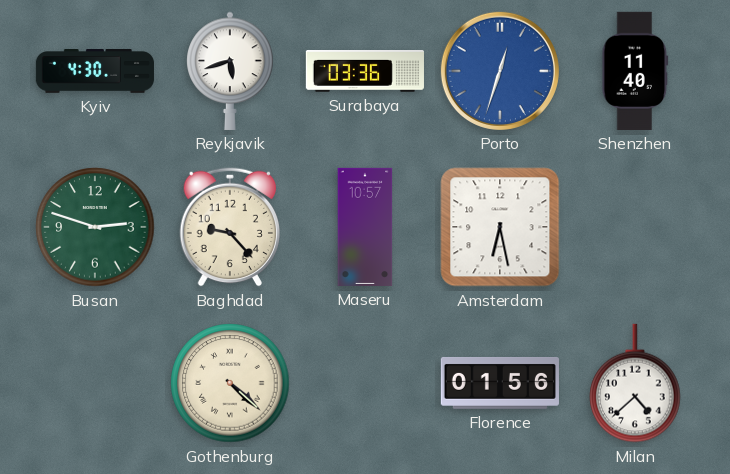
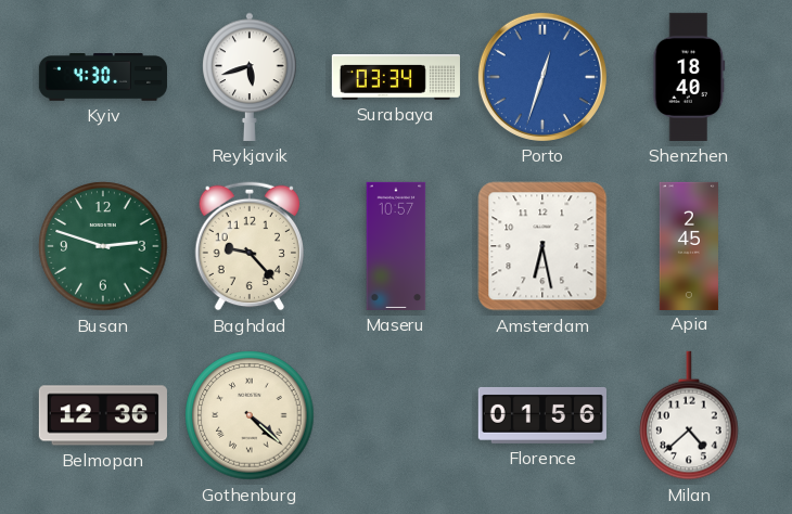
Surabaya: 03:36 -> 03:34 (396, 78)
Shenzhen: 11:40 -> 18:40 (689, 77)
Apia: none -> 2:45 (689, 245)
Belmopan: none -> 12:36 (103, 415)
